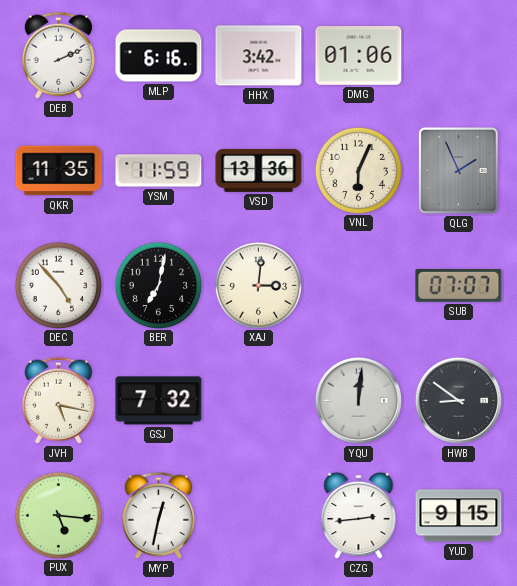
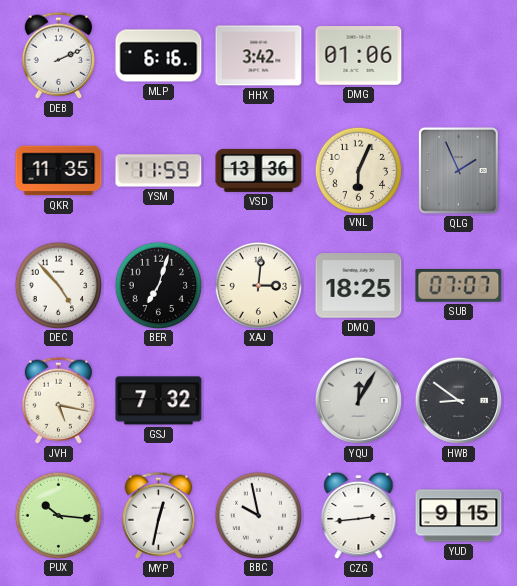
BER: 7:02 -> 7:03 (158, 285)
DMQ: none -> 18:25 (359, 286)
YQU: 12:01 -> 12:05 (358, 400)
PUX: 5:16 -> 10:16 (58, 515)
BBC: none -> 9:58 (258, 515)
